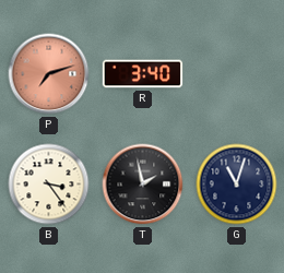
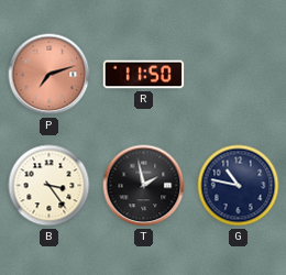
R: 3:40 -> 11:50 (144, 75)
G: 11:03 -> 10:47 (239, 186)
